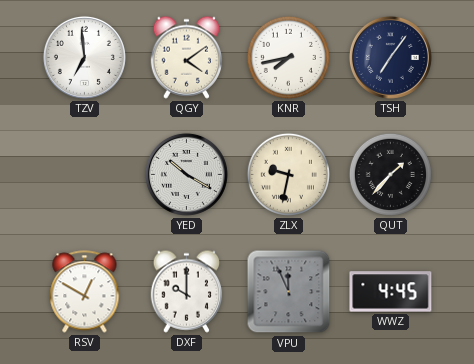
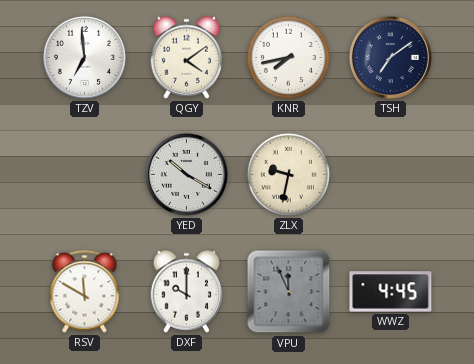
TSH: 7:06 -> 7:09 (390, 57)
QUT: 1:37 -> none (390, 174)
RSV: 12:50 -> 11:50 (85, 292)
